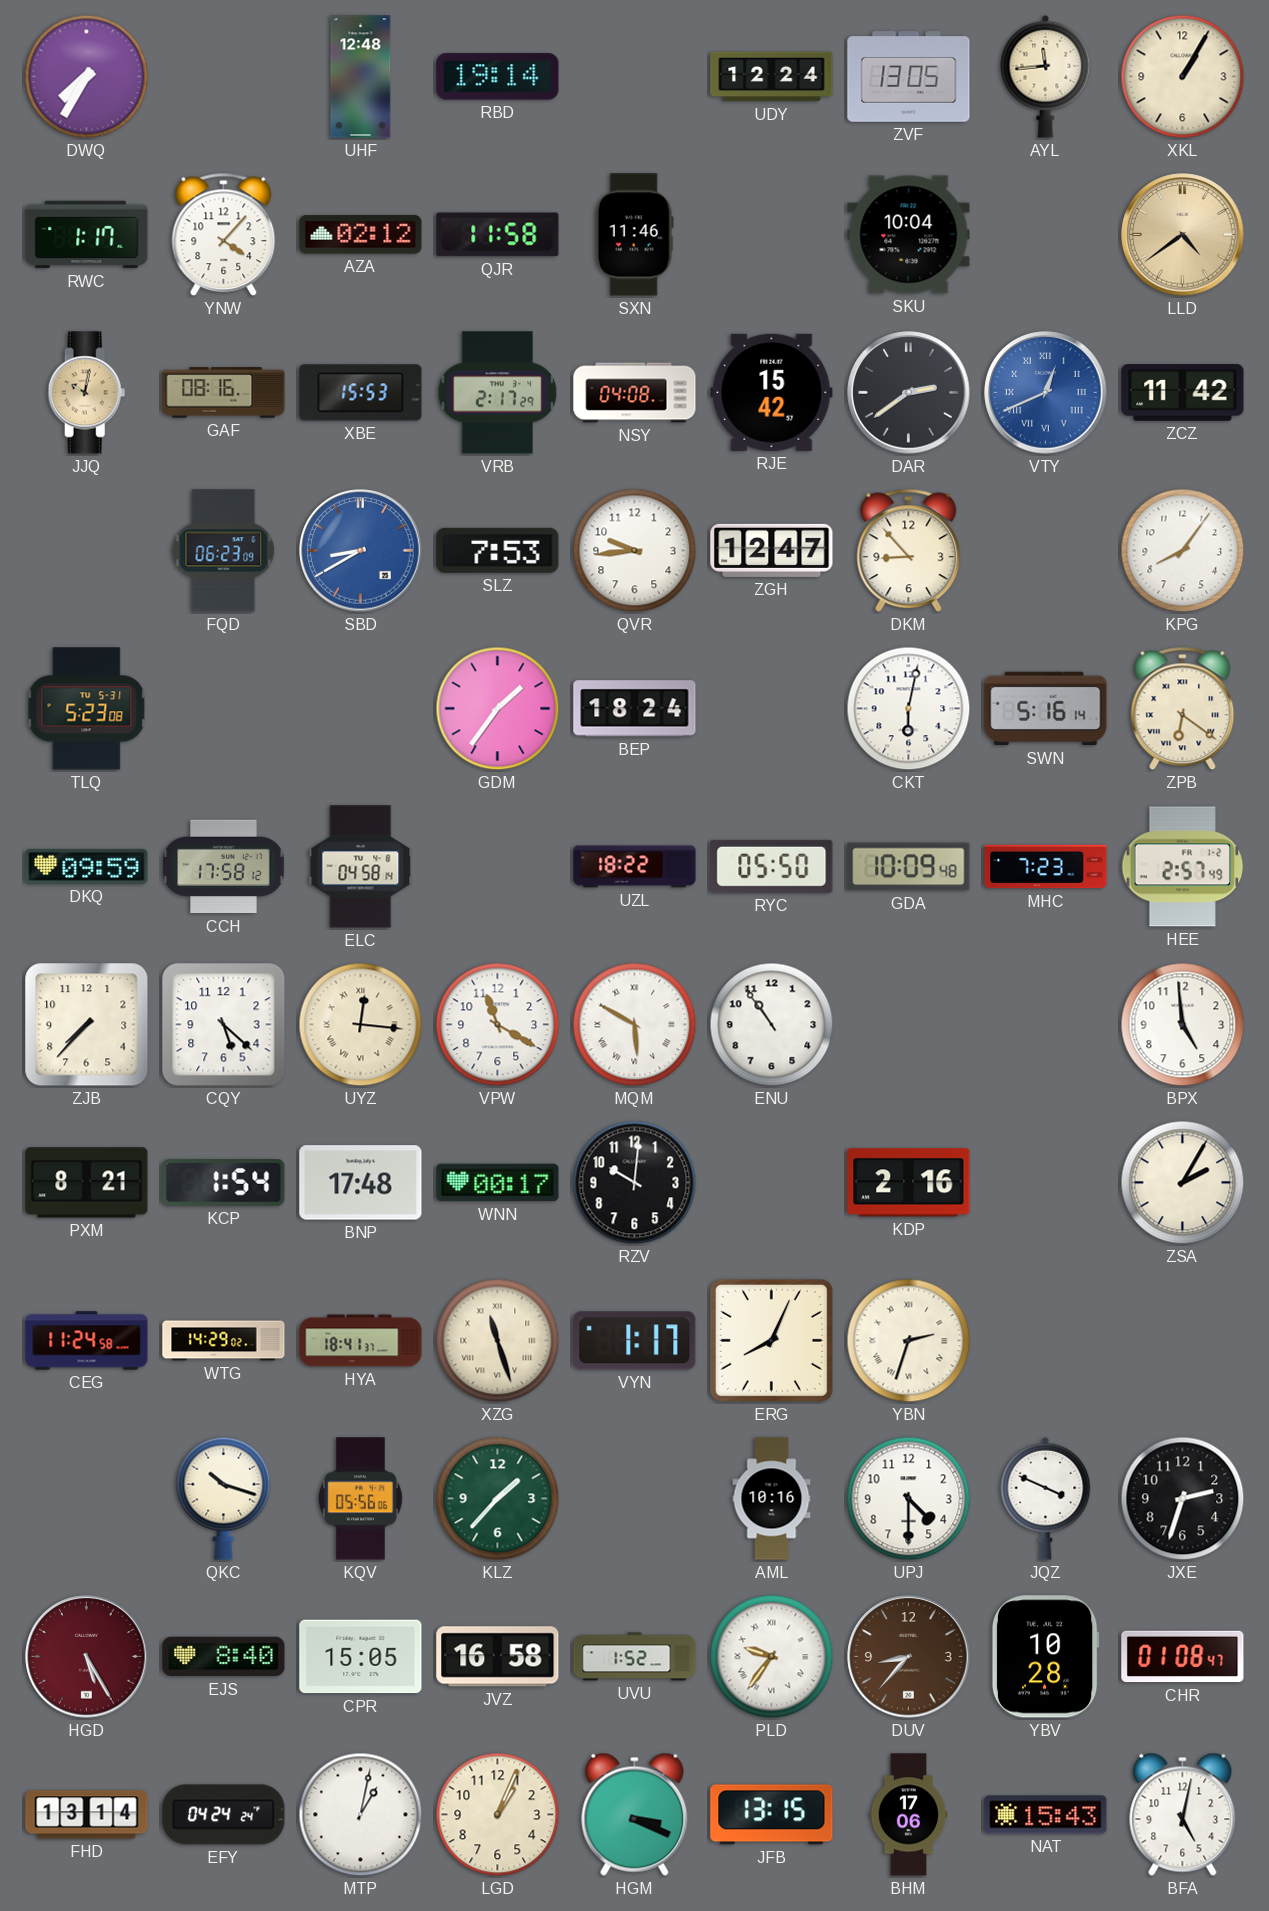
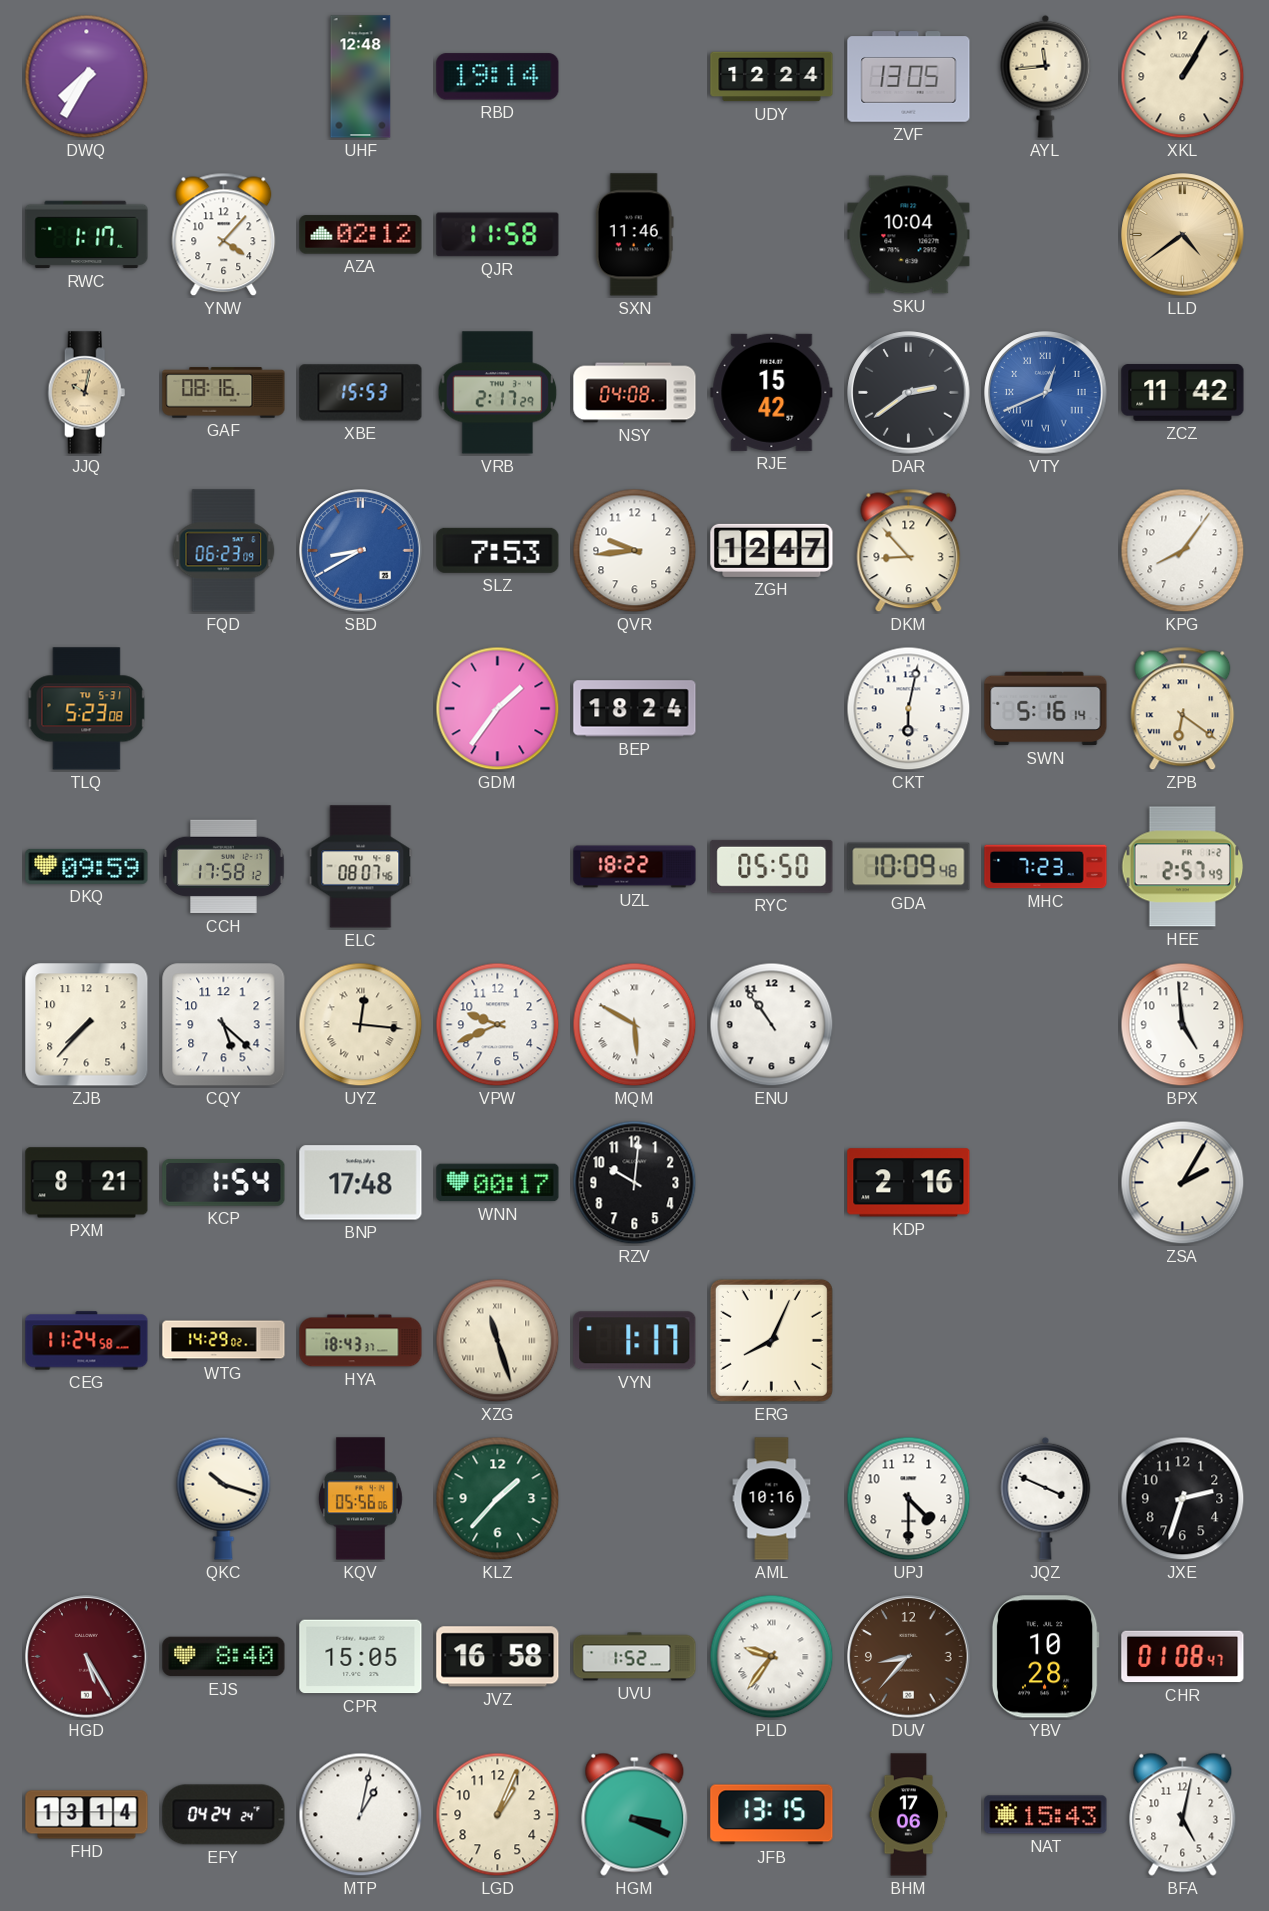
ELC: 04:58 -> 08:07 (361, 867)
VPW: 11:20 -> 9:41 (498, 1025)
HYA: 18:41 -> 18:43 (361, 1341)
YBN: 2:33 -> none (909, 1341)
